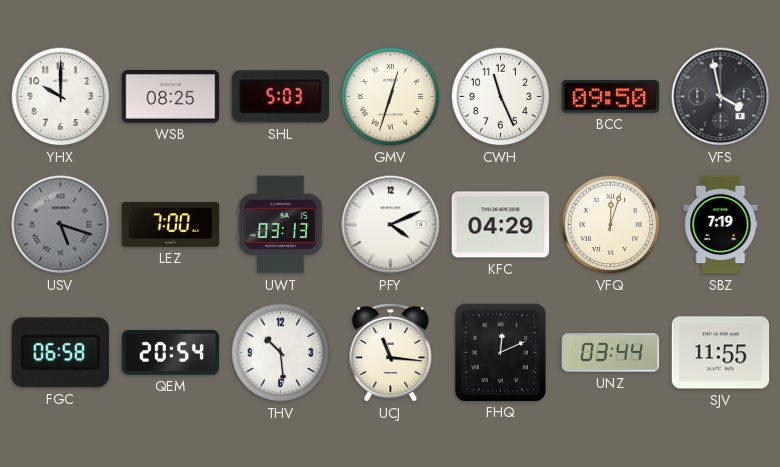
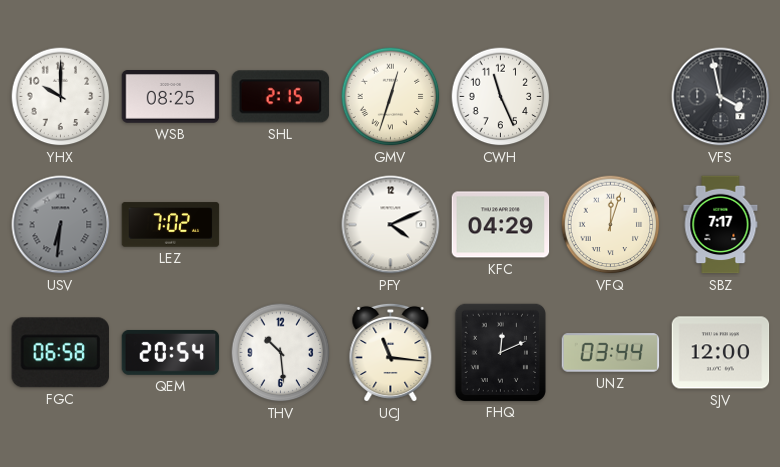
SHL: 5:03 -> 2:15 (281, 97)
BCC: 09:50 -> none (611, 97)
USV: 5:18 -> 6:31 (61, 225)
LEZ: 7:00 -> 7:02 (171, 225)
UWT: 03:13 -> none (281, 225)
SBZ: 7:19 -> 7:17 (721, 225)
SJV: 11:55 -> 12:00 (721, 353)
